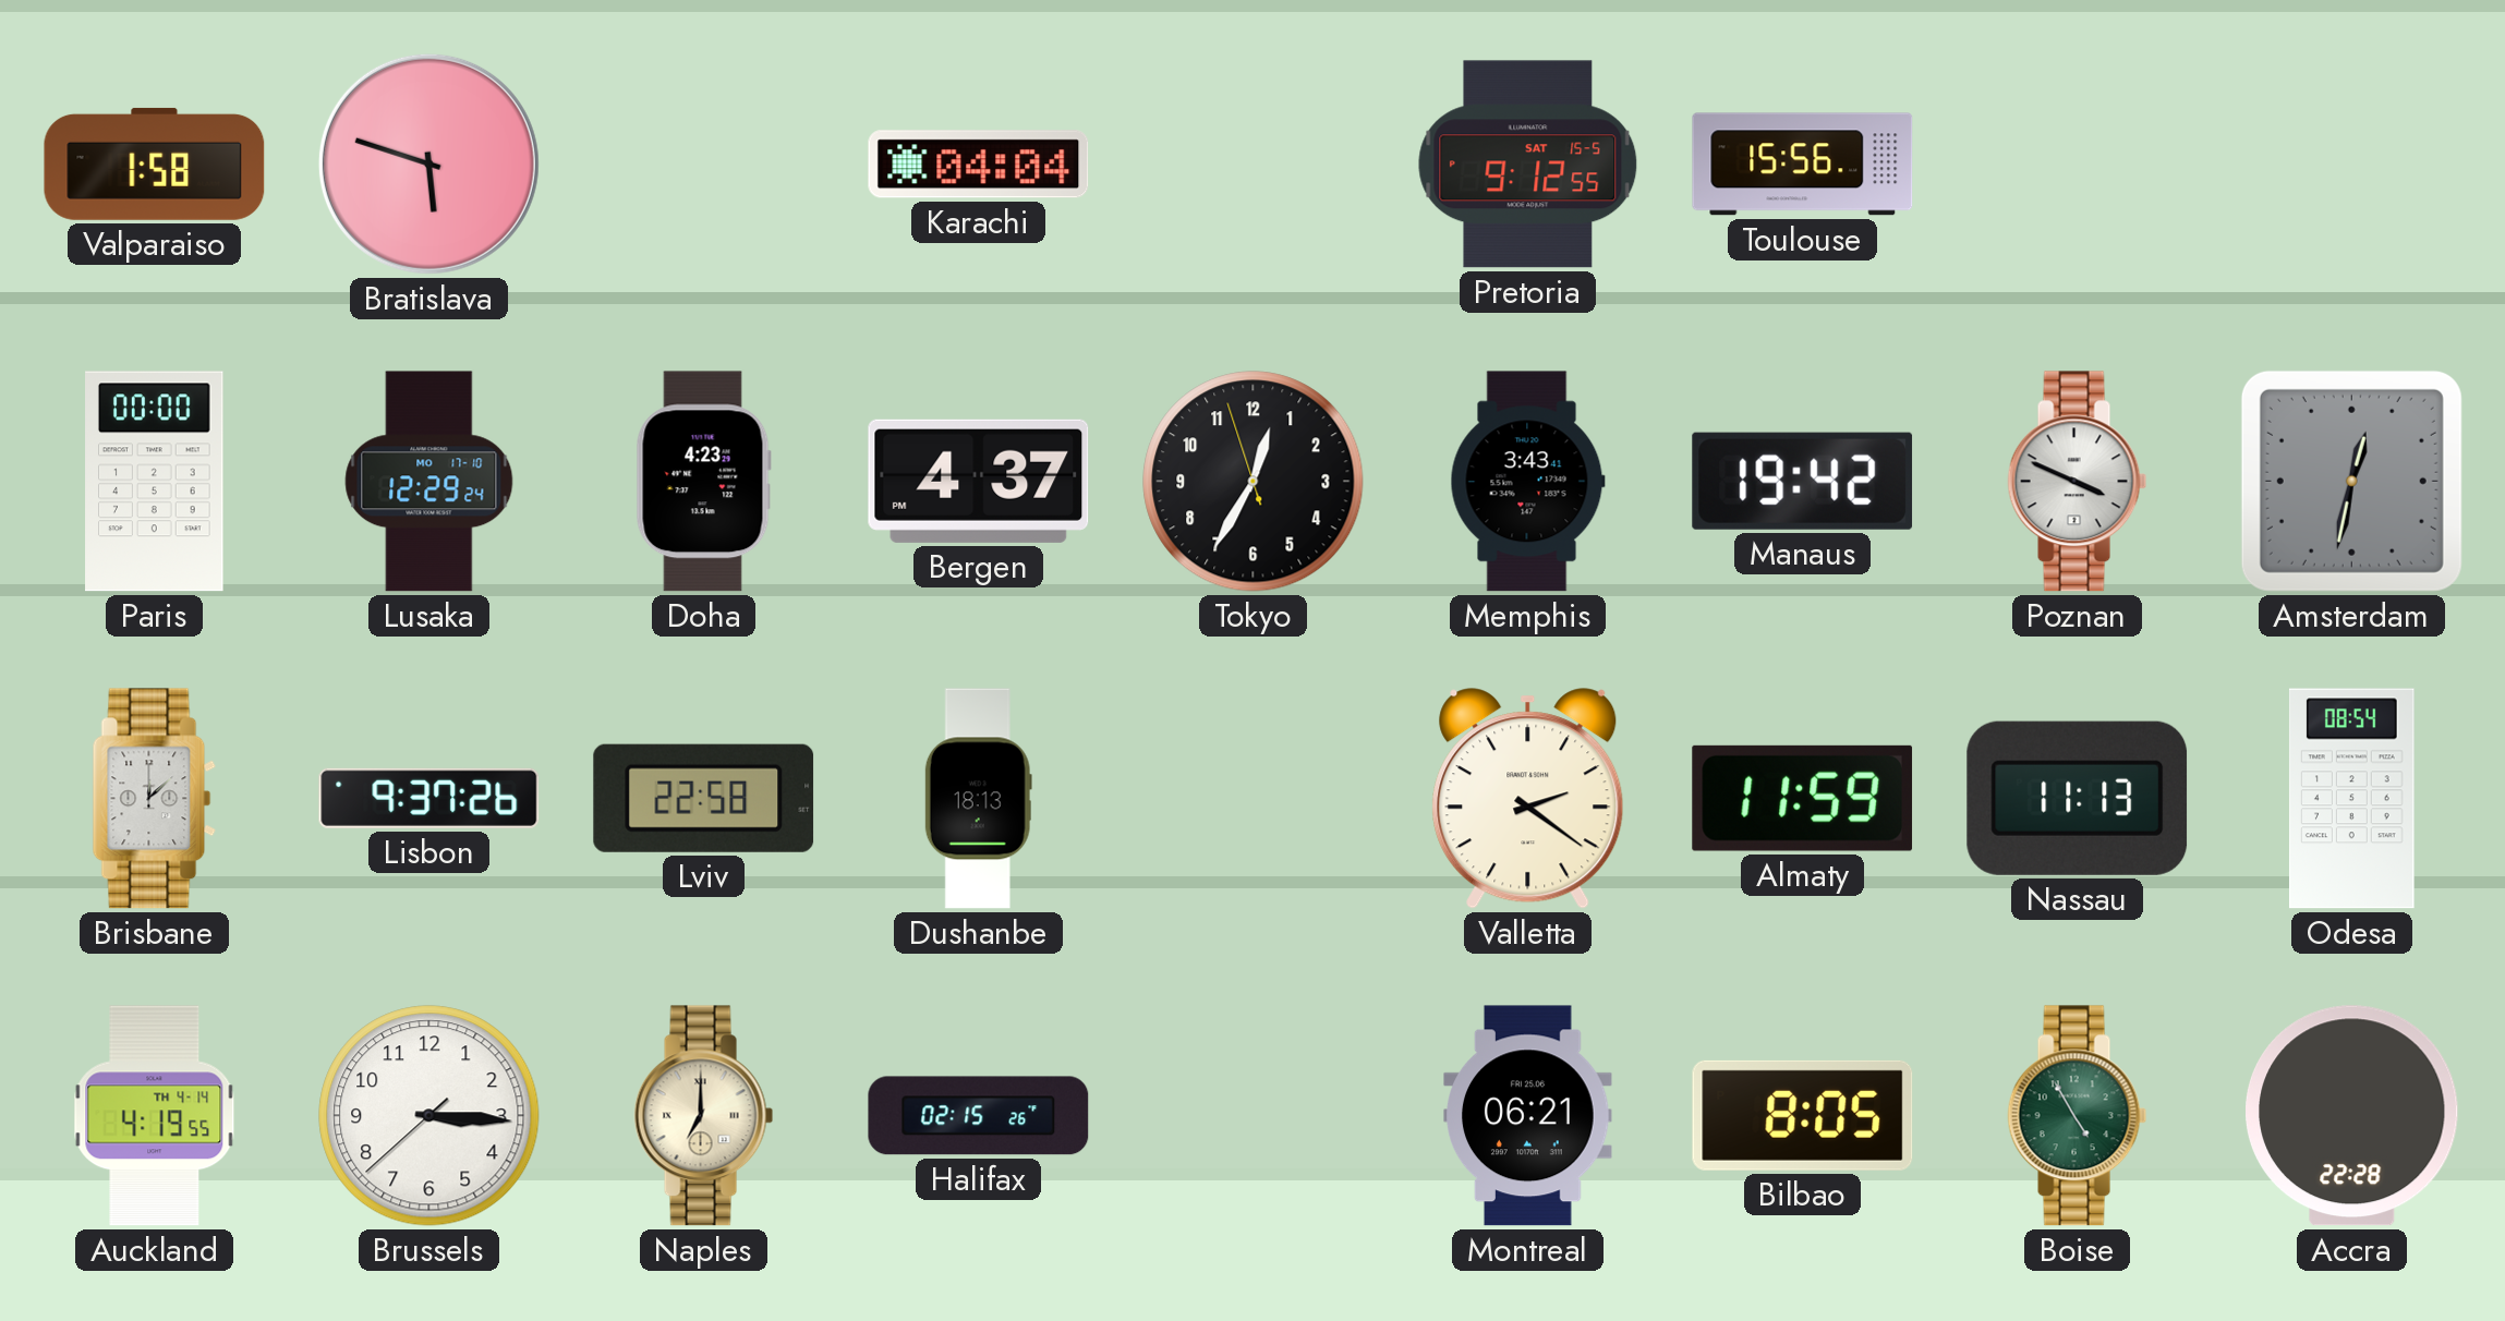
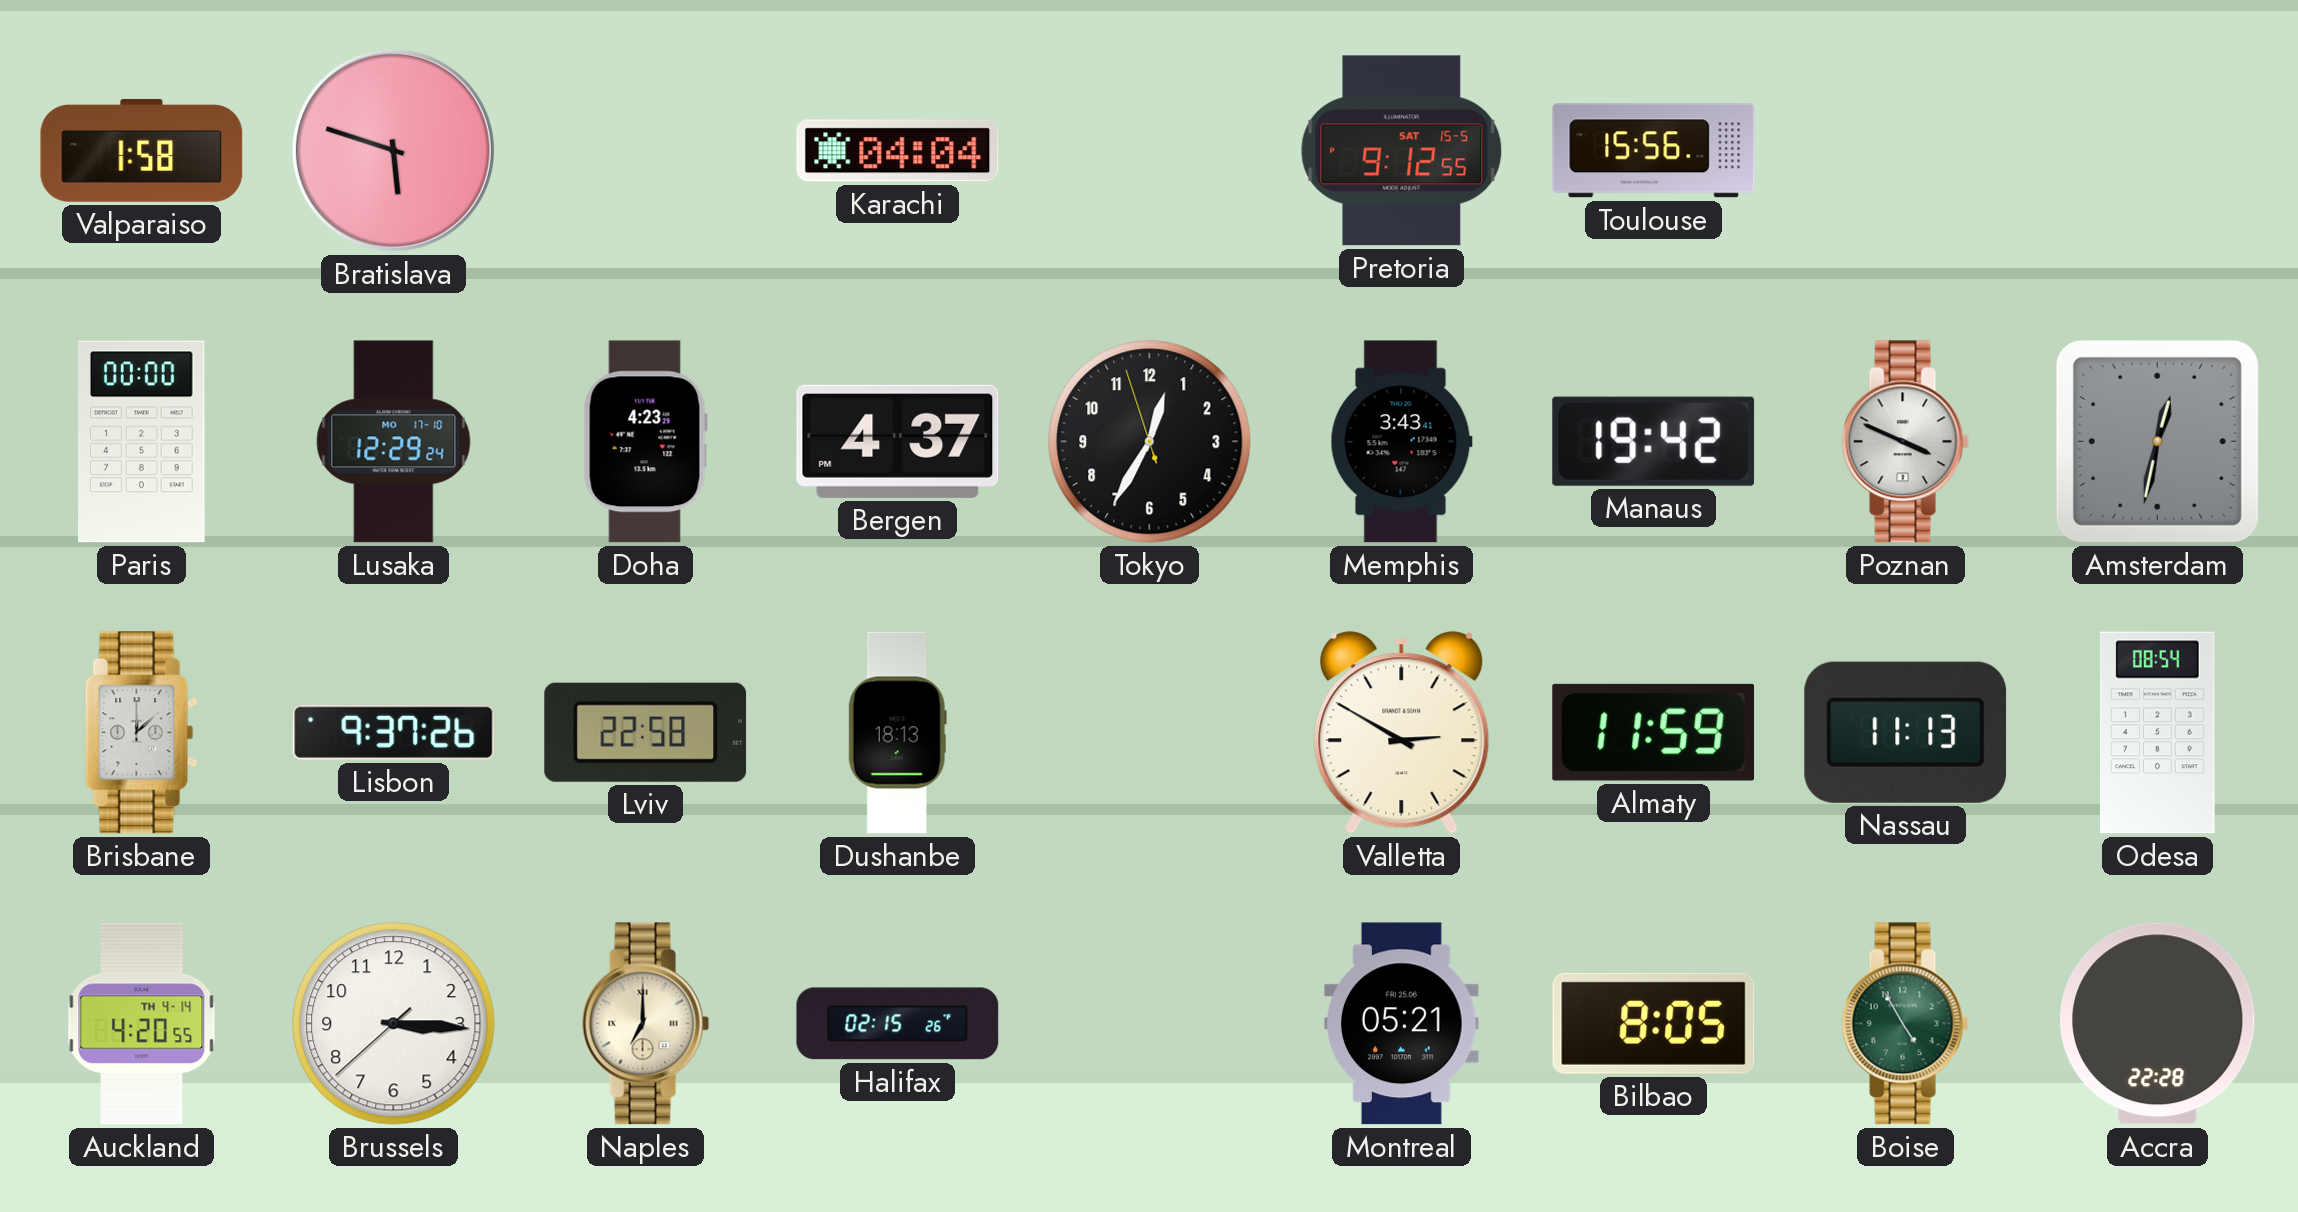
Valletta: 2:21 -> 2:50 (1402, 733)
Auckland: 4:19 -> 4:20 (142, 1024)
Montreal: 06:21 -> 05:21 (1402, 1024)
